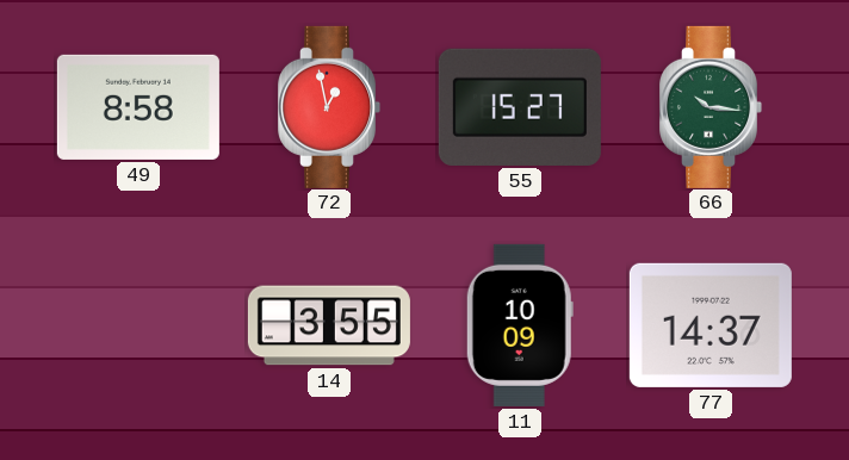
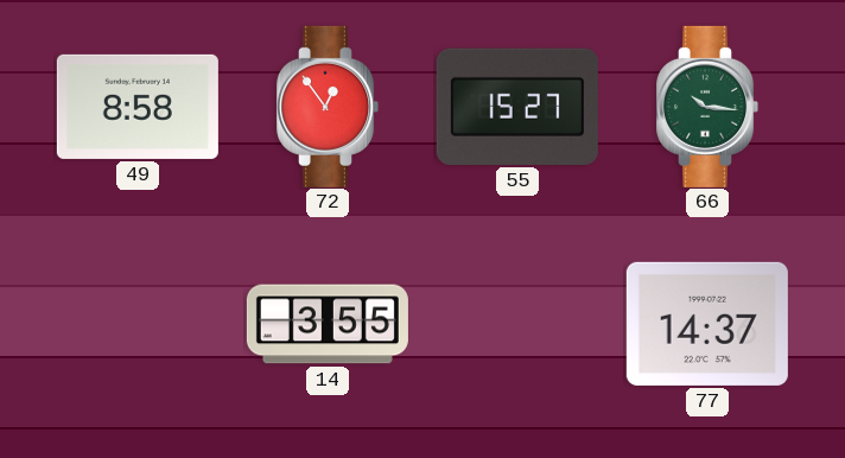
72: 12:58 -> 12:54 (329, 107)
11: 10:09 -> none (520, 325)
